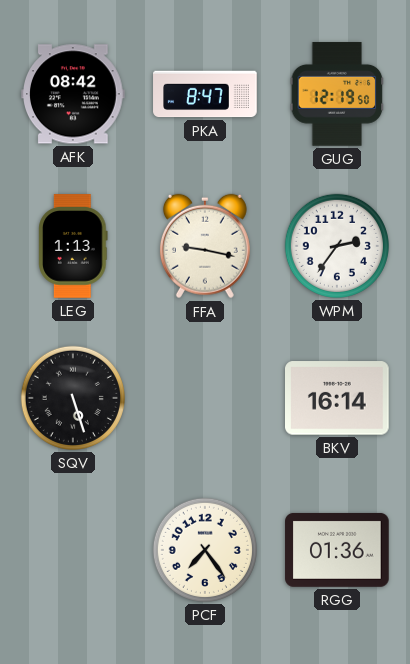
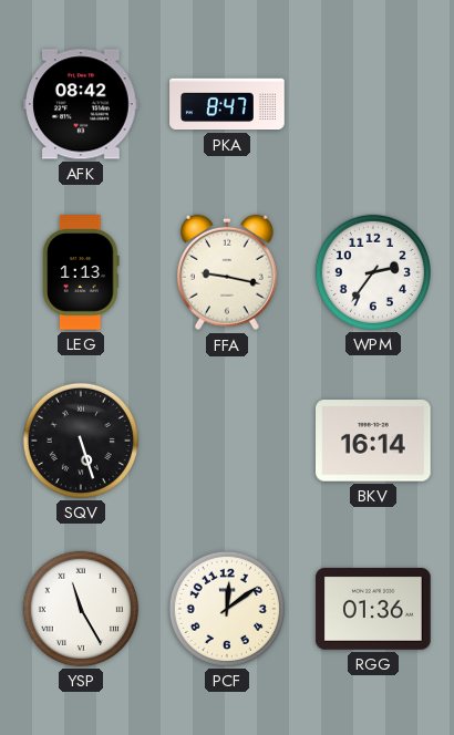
GUG: 12:19 -> none (337, 94)
YSP: none -> 11:25 (81, 609)
PCF: 7:24 -> 12:09 (227, 609)
